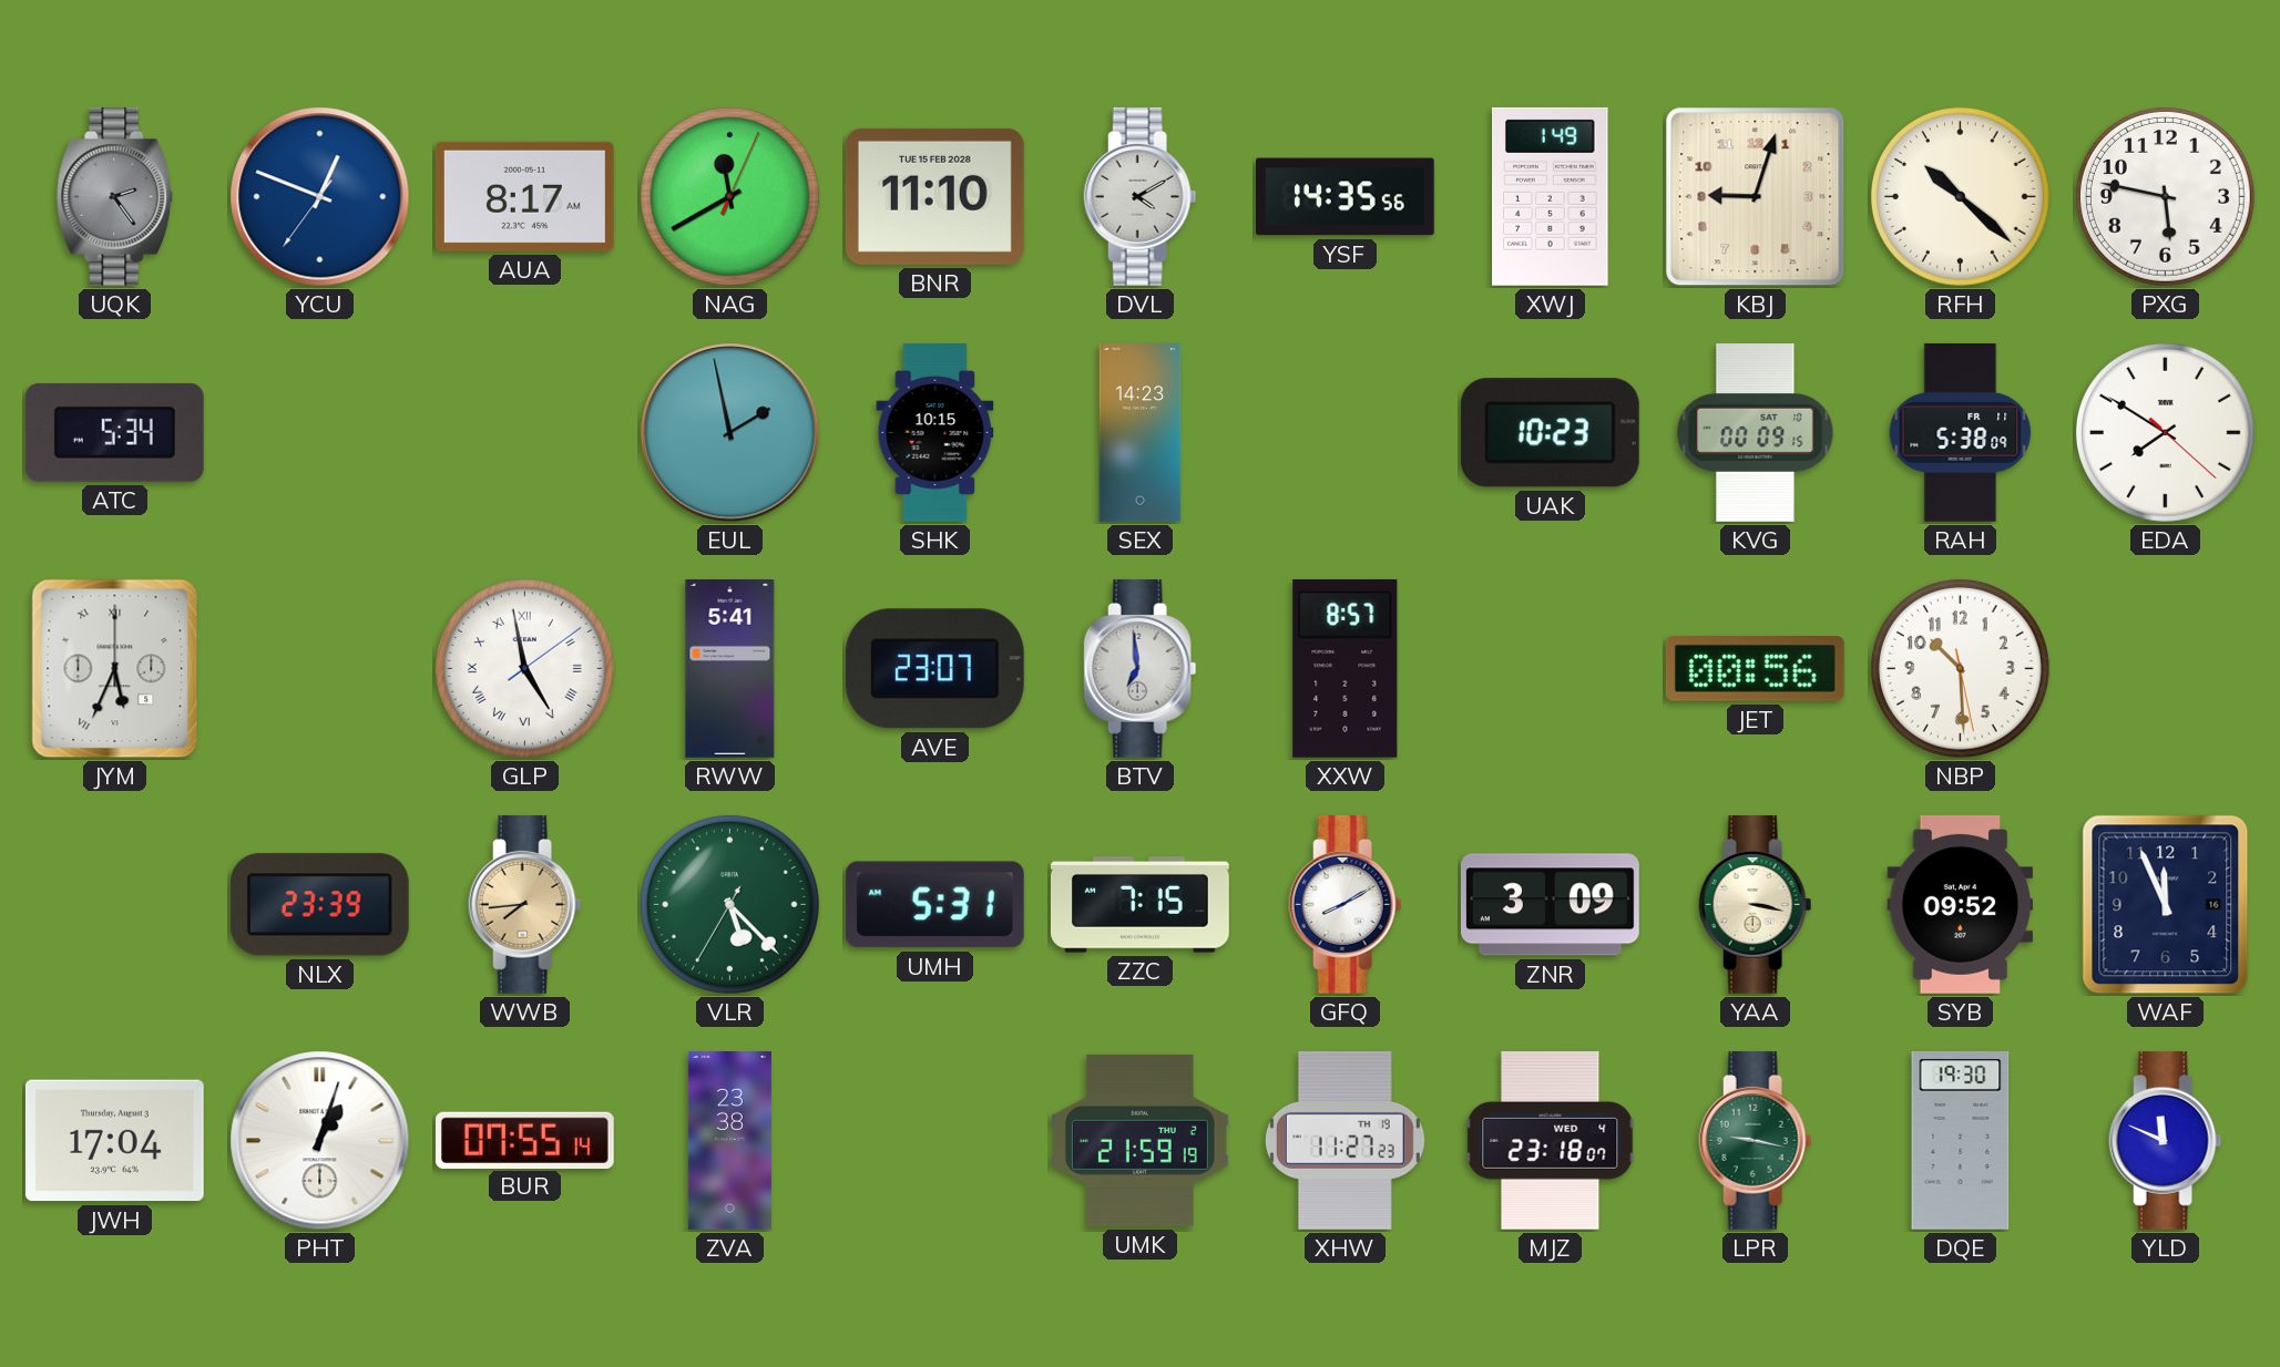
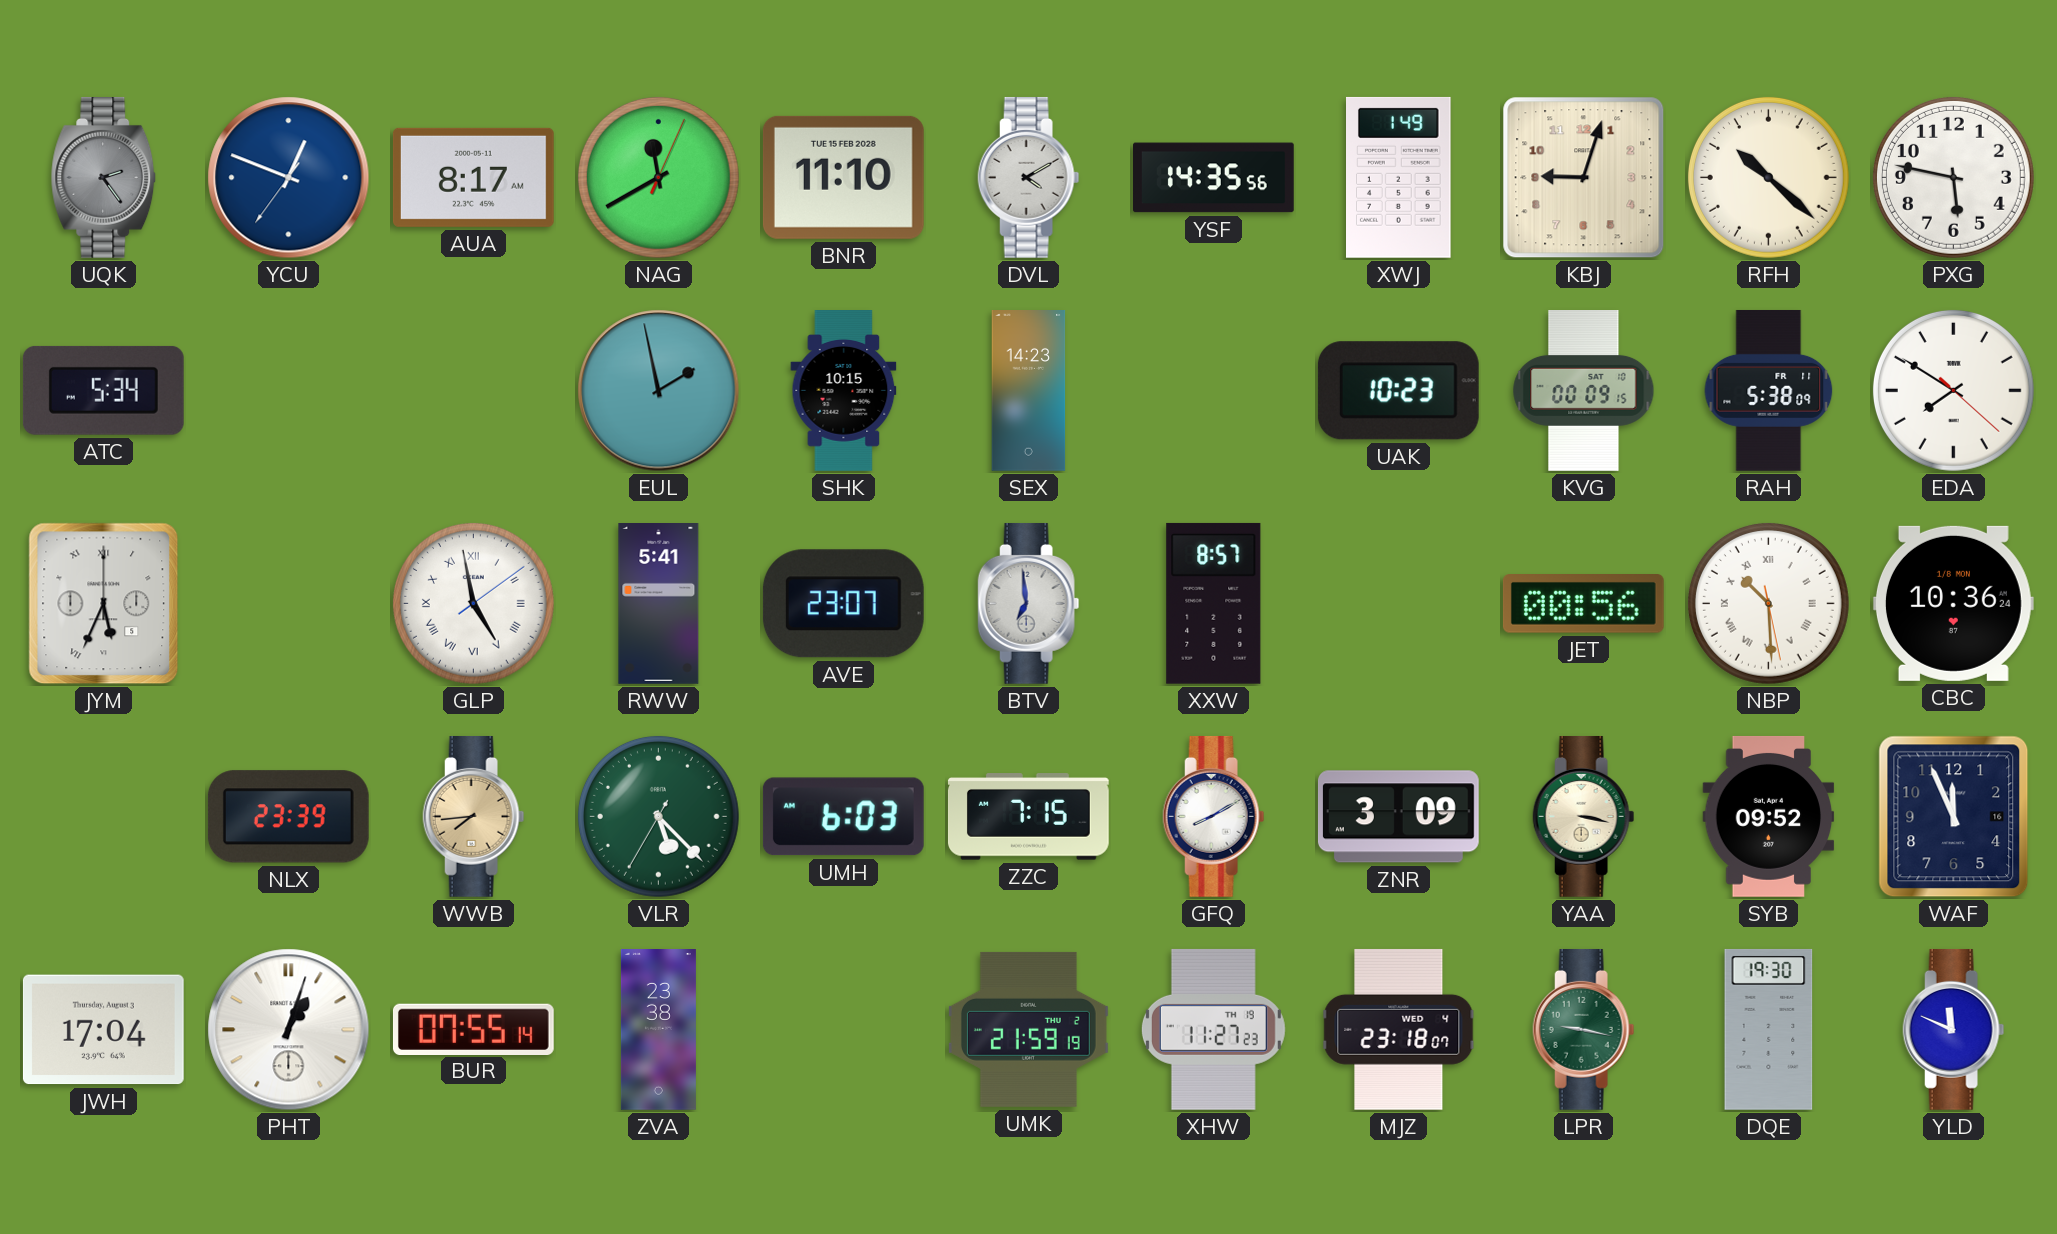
NBP numerals: Arabic -> Roman (1768, 603)
CBC: none -> 10:36 (1953, 603)
UMH: 5:31 -> 6:03 (843, 817)
